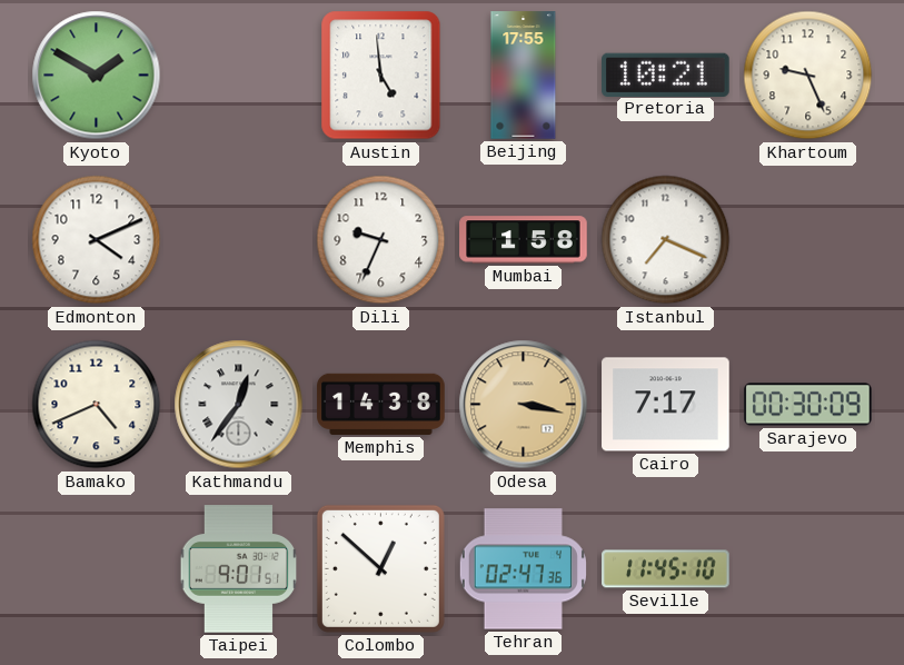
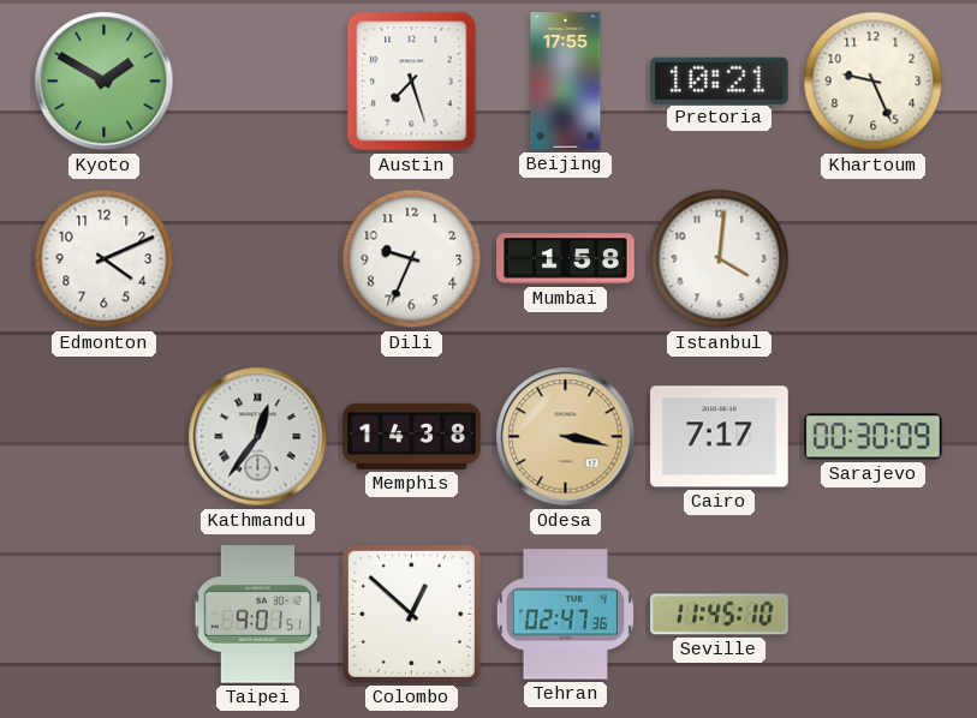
Austin: 4:59 -> 7:27 (412, 82)
Istanbul: 7:19 -> 4:01 (720, 259)
Bamako: 4:41 -> none (97, 405)
